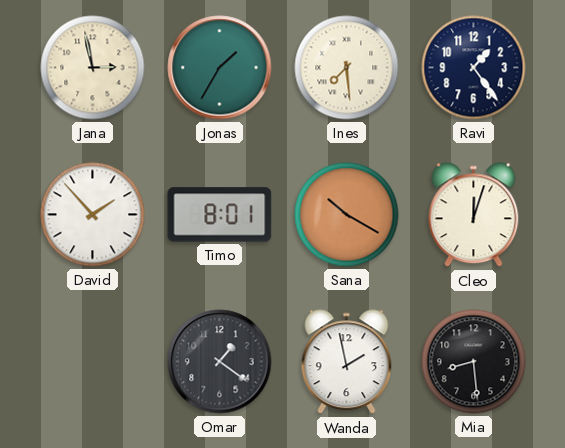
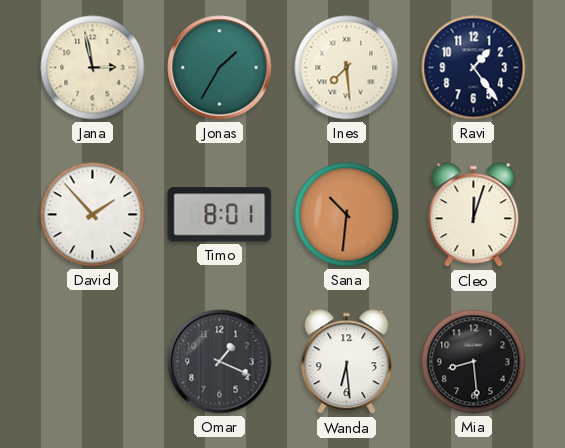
Sana: 10:20 -> 10:31 (347, 215)
Omar: 1:21 -> 1:19 (220, 362)
Wanda: 1:58 -> 6:29 (347, 362)
